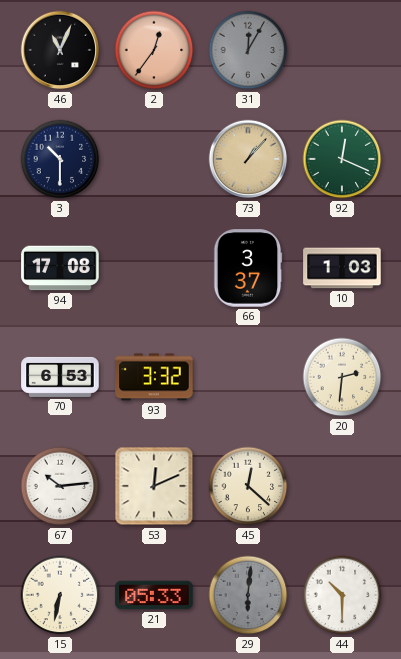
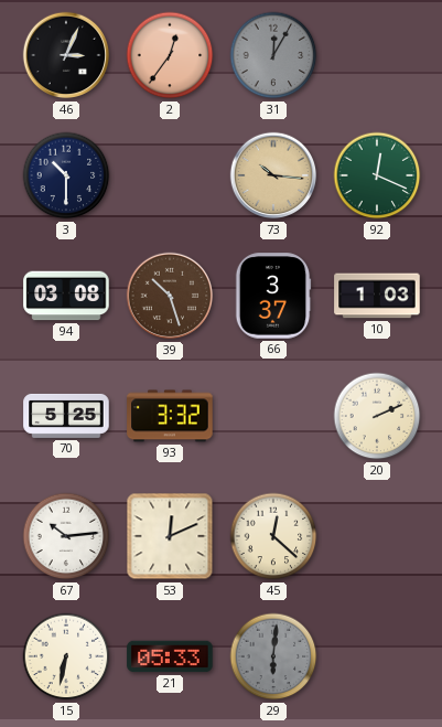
46: 11:04 -> 3:04 (66, 55)
73: 1:07 -> 10:16 (273, 175)
94: 17:08 -> 03:08 (66, 296)
39: none -> 10:27 (170, 296)
70: 6:53 -> 5:25 (66, 416)
20: 2:31 -> 2:11 (377, 416)
44: 10:30 -> none (342, 595)
